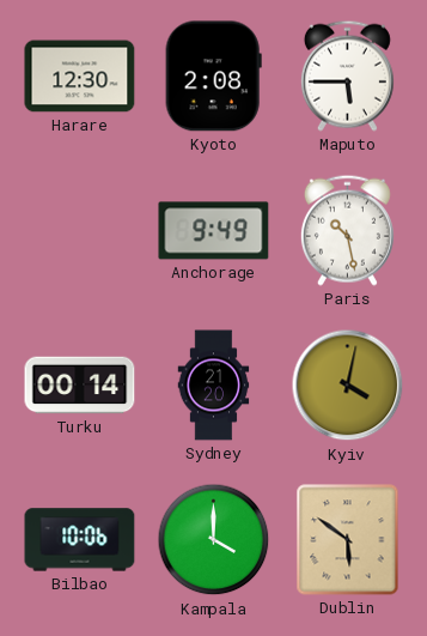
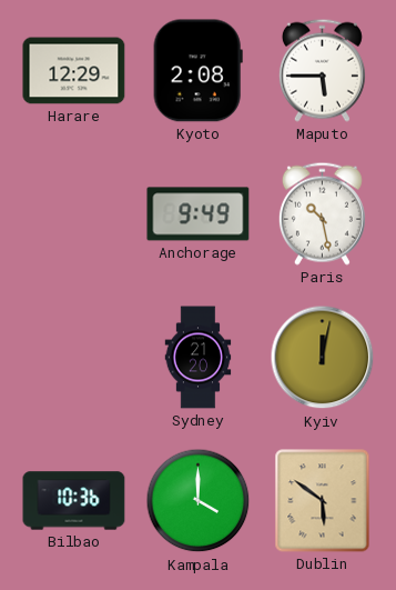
Harare: 12:30 -> 12:29 (74, 71)
Turku: 00:14 -> none (80, 386)
Kyiv: 4:02 -> 12:02 (323, 358)
Bilbao: 10:06 -> 10:36 (74, 501)
